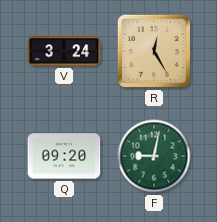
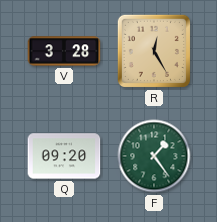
V: 3:24 -> 3:28 (64, 51)
F: 9:02 -> 1:24 (154, 156)
